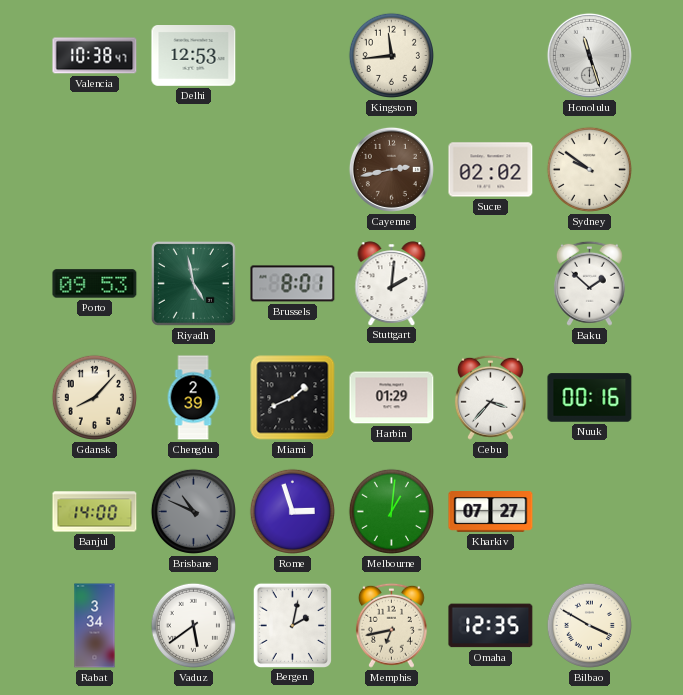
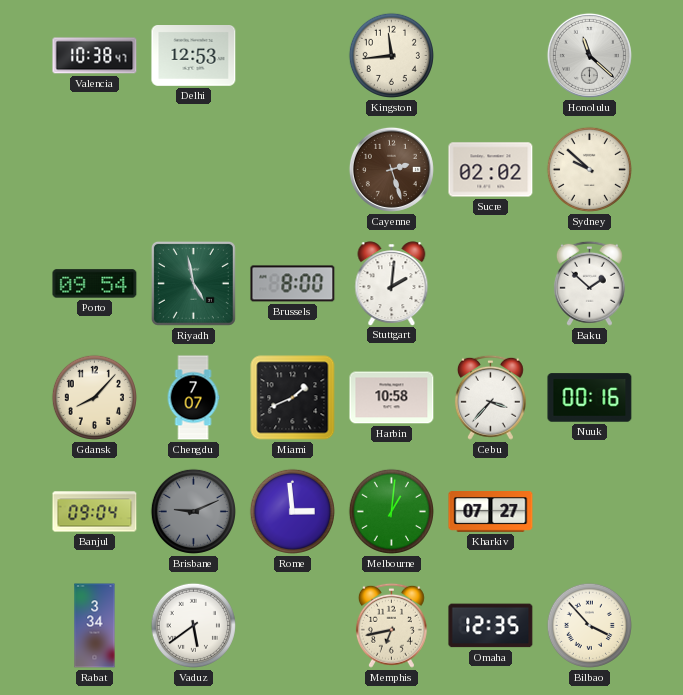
Honolulu: 11:27 -> 11:22 (589, 55)
Cayenne: 2:43 -> 2:27 (391, 169)
Sydney: 9:51 -> 9:52 (589, 169)
Porto: 09:53 -> 09:54 (95, 284)
Brussels: 8:01 -> 8:00 (293, 284)
Chengdu: 2:39 -> 7:07 (193, 398)
Harbin: 01:29 -> 10:58 (392, 398)
Banjul: 14:00 -> 09:04 (95, 512)
Brisbane: 10:49 -> 9:11 (193, 511)
Rome: 2:57 -> 2:59 (292, 511)
Bergen: 2:02 -> none (292, 625)
Bilbao: 3:50 -> 3:53 (589, 625)
